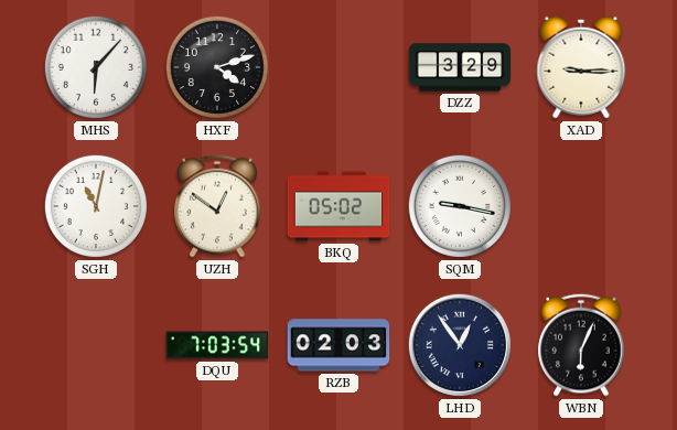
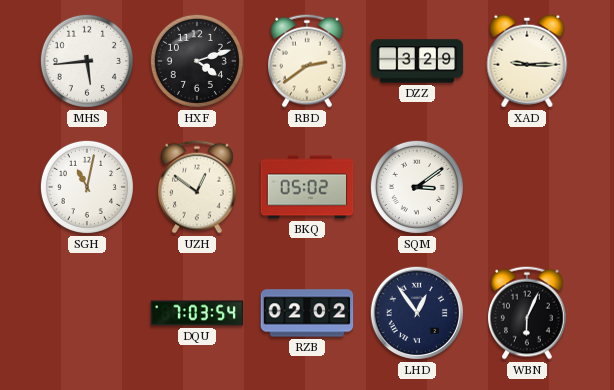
MHS: 6:07 -> 5:44 (87, 61)
RBD: none -> 2:39 (308, 61)
SQM: 9:17 -> 3:09 (417, 187)
RZB: 02:03 -> 02:02 (307, 313)
